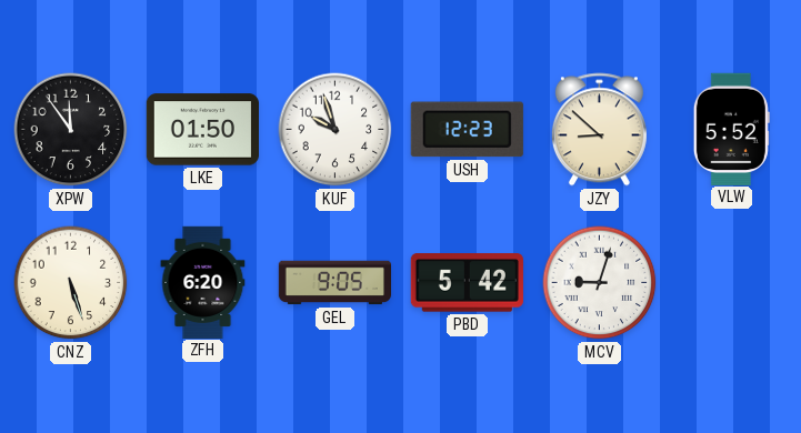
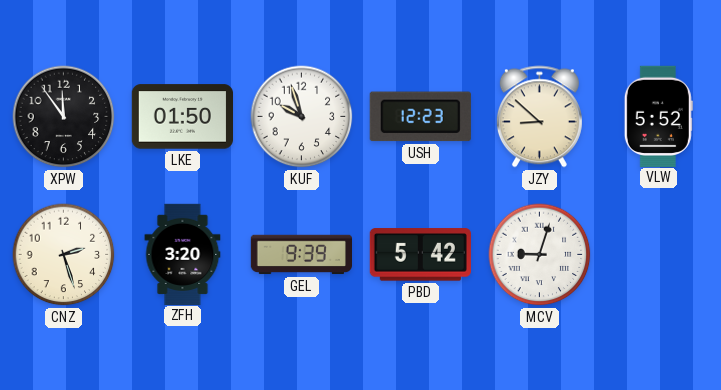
CNZ: 5:27 -> 2:27 (64, 255)
ZFH: 6:20 -> 3:20 (183, 254)
GEL: 9:05 -> 9:39 (301, 255)
